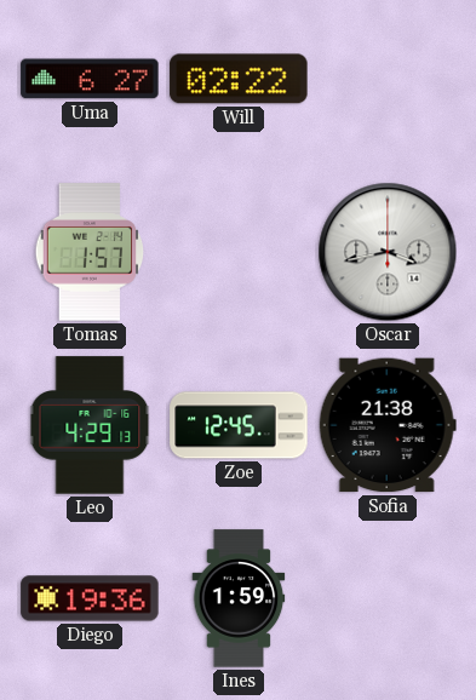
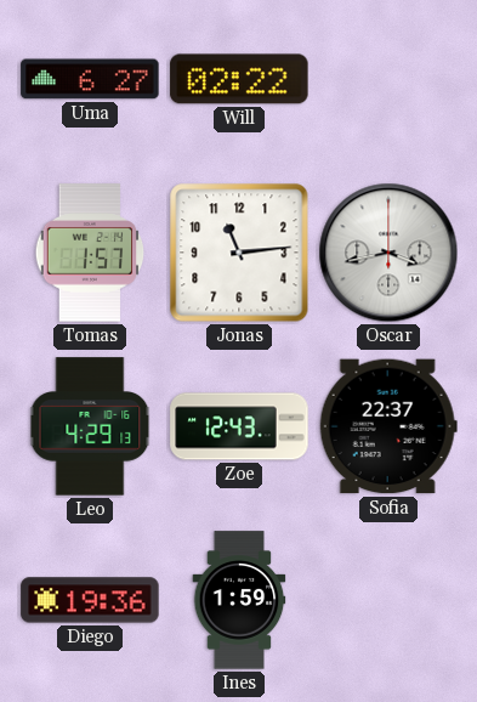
Jonas: none -> 11:14 (239, 253)
Zoe: 12:45 -> 12:43 (239, 426)
Sofia: 21:38 -> 22:37 (388, 426)
